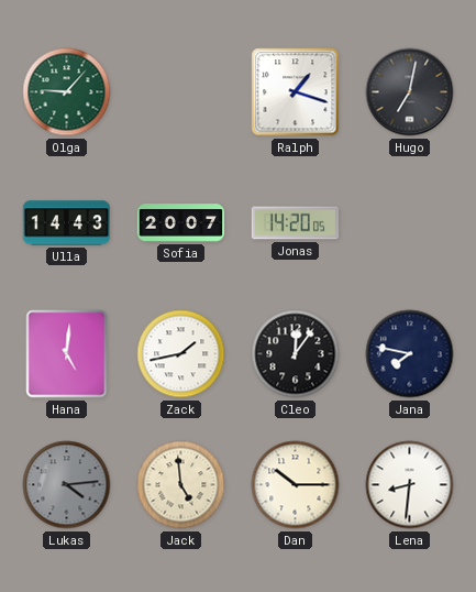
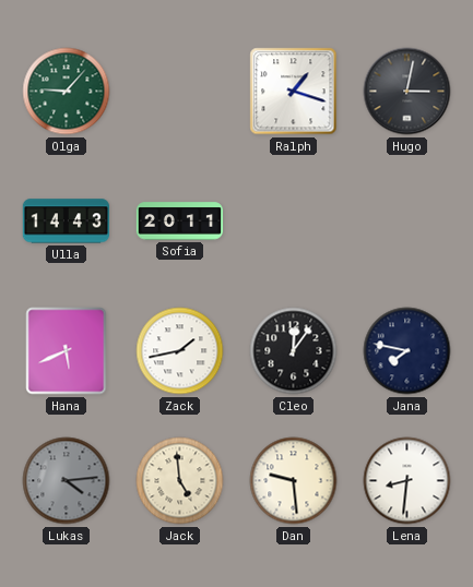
Hugo: 7:02 -> 3:02 (407, 92)
Sofia: 20:07 -> 20:11 (180, 221)
Jonas: 14:20 -> none (296, 223)
Hana: 5:01 -> 5:41 (67, 351)
Dan: 10:15 -> 9:29 (294, 481)
